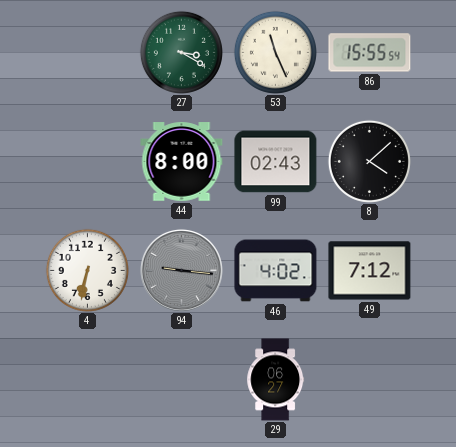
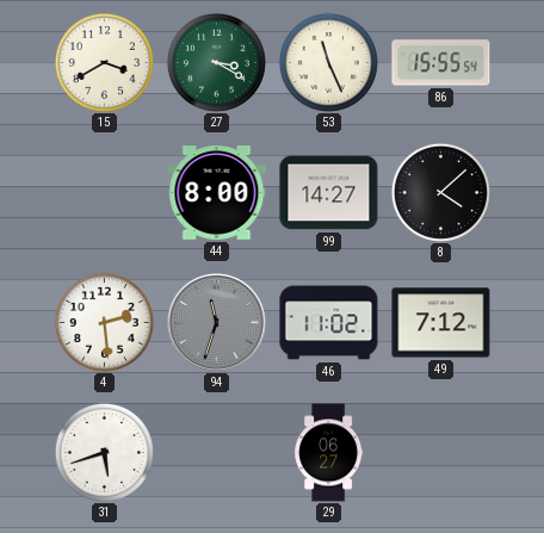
15: none -> 3:40 (104, 62)
99: 02:43 -> 14:27 (329, 193)
4: 6:32 -> 2:29 (104, 322)
94: 9:16 -> 11:33 (216, 322)
46: 4:02 -> 11:02 (329, 323)
31: none -> 5:42 (104, 452)
